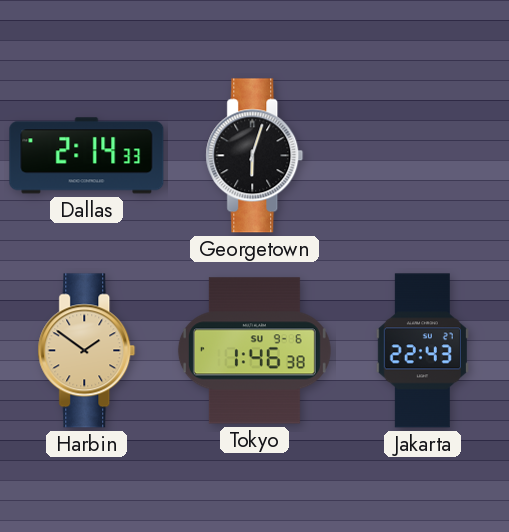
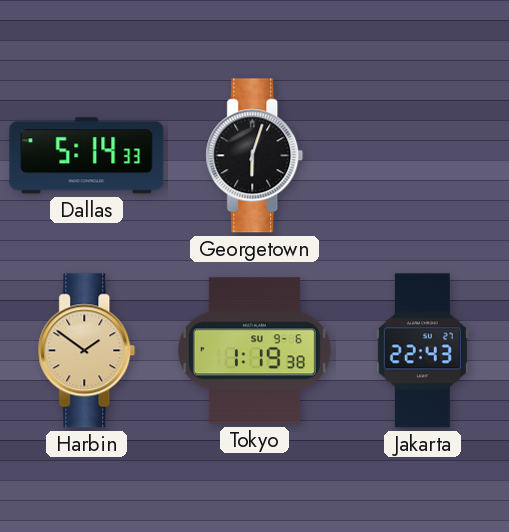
Dallas: 2:14 -> 5:14 (87, 156)
Tokyo: 1:46 -> 1:19 (254, 351)
